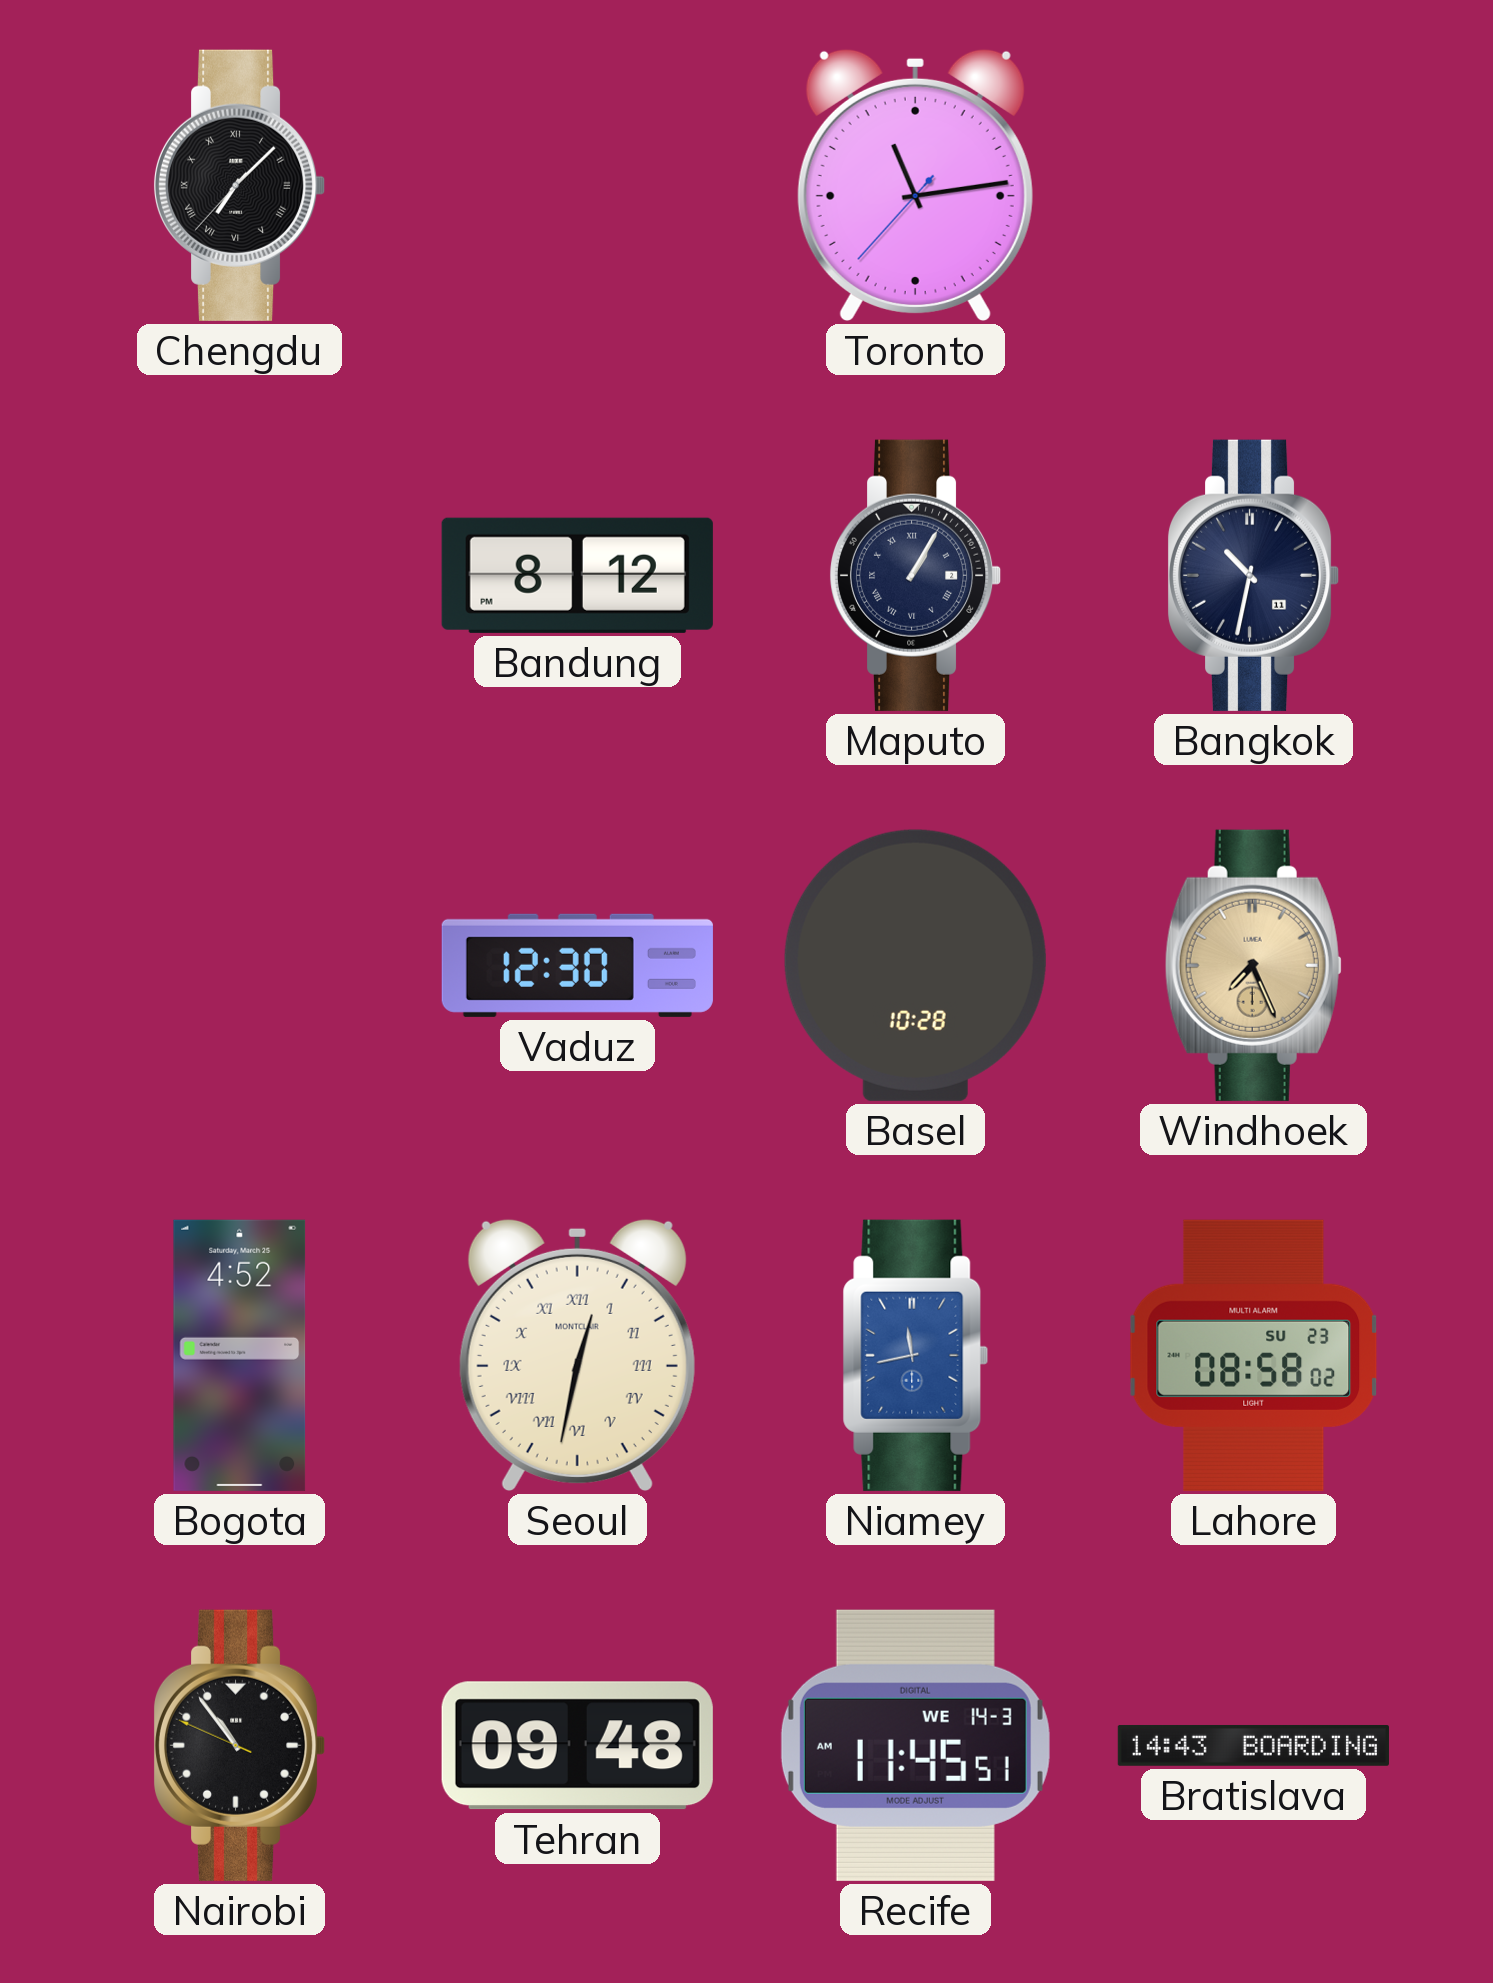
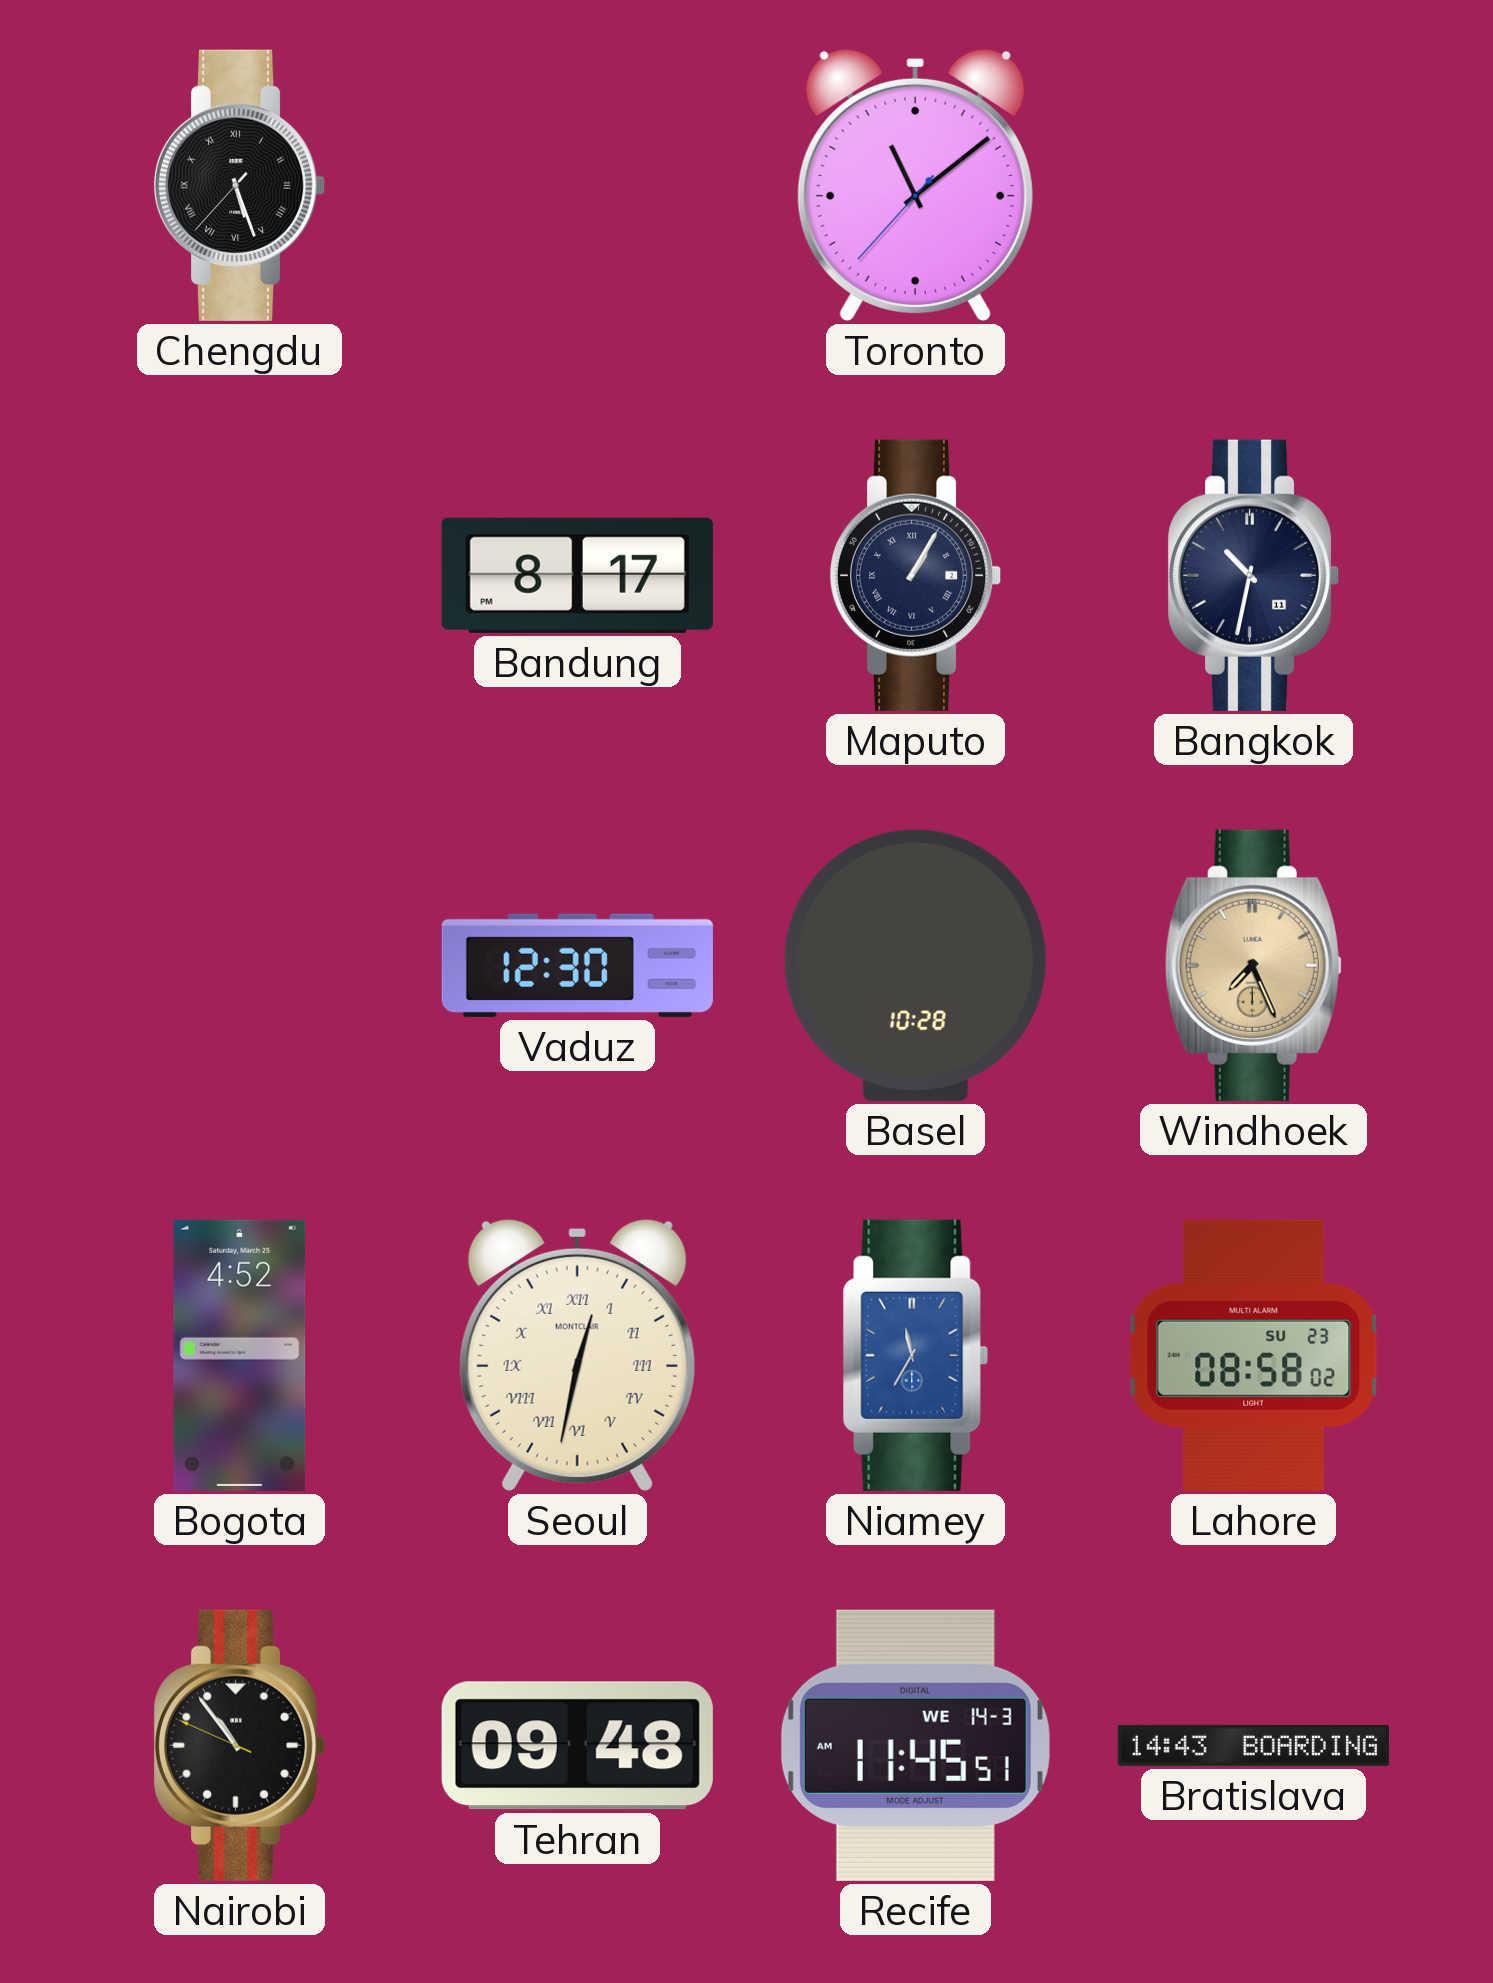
Chengdu: 7:07 -> 5:26 (239, 185)
Toronto: 11:13 -> 11:08 (915, 185)
Bandung: 8:12 -> 8:17 (577, 575)
Niamey: 11:43 -> 11:35 (916, 1355)
